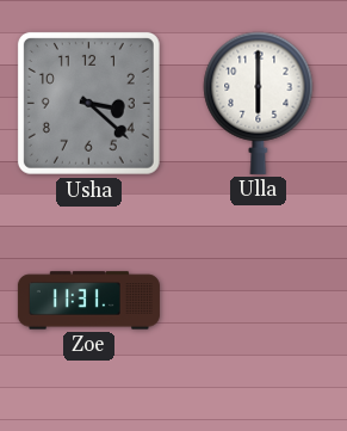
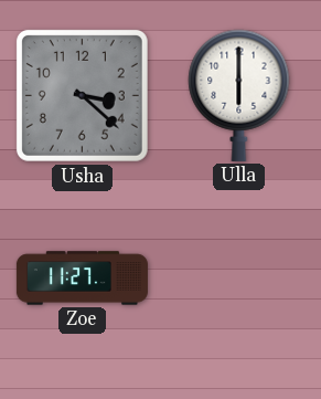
Zoe: 11:31 -> 11:27 (82, 279)
